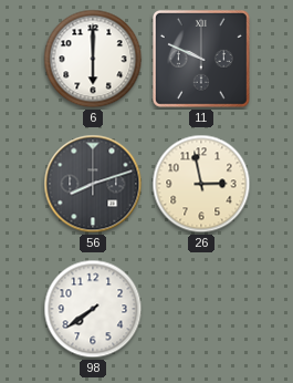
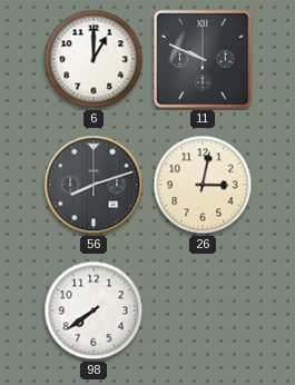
6: 6:00 -> 1:00 (94, 59)
26: 2:58 -> 3:02 (203, 185)
